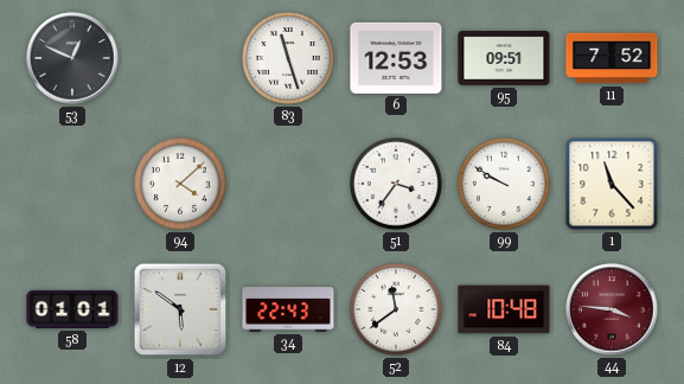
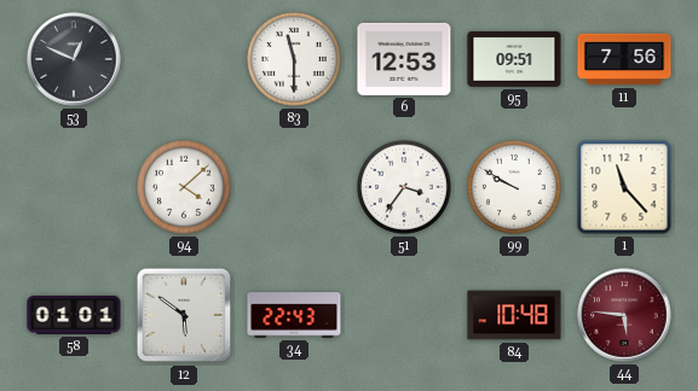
83: 11:27 -> 11:30 (294, 59)
11: 7:52 -> 7:56 (624, 59)
52: 11:39 -> none (396, 309)
44: 3:46 -> 5:46 (624, 315)
